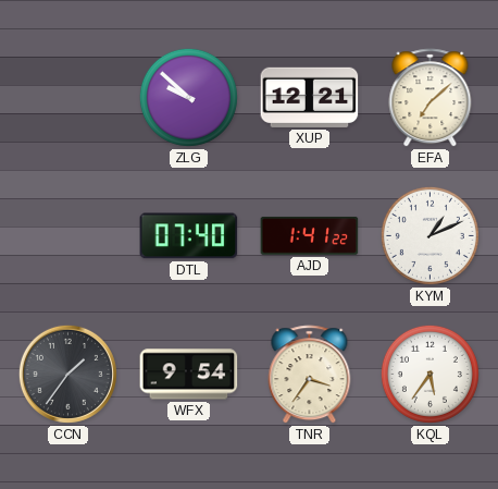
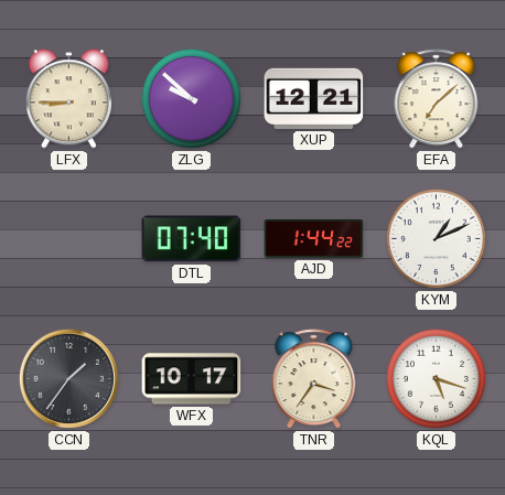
LFX: none -> 8:45 (68, 99)
AJD: 1:41 -> 1:44 (314, 238)
WFX: 9:54 -> 10:17 (192, 379)
KQL: 5:36 -> 5:18 (436, 378)
